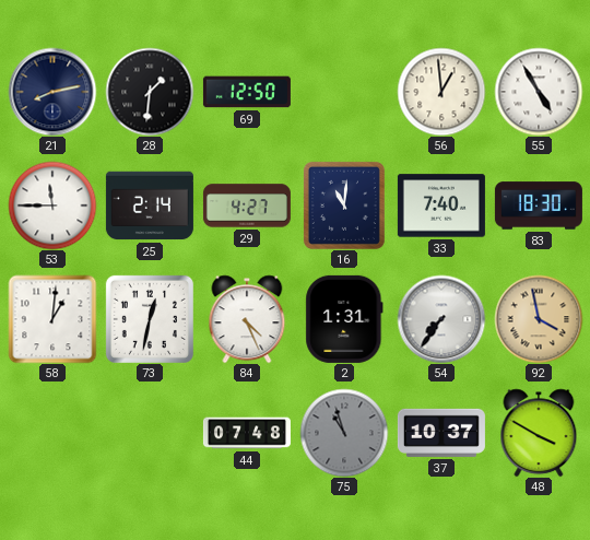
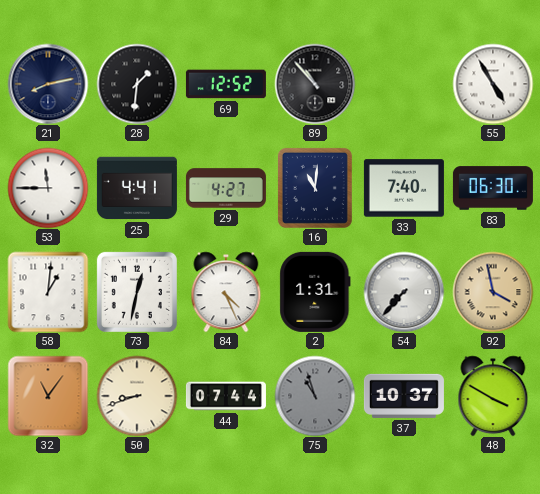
69: 12:50 -> 12:52 (226, 84)
89: none -> 10:53 (315, 84)
56: 12:59 -> none (441, 92)
25: 2:14 -> 4:41 (137, 188)
83: 18:30 -> 06:30 (493, 188)
54: 7:36 -> 7:37 (404, 292)
32: none -> 11:06 (48, 396)
50: none -> 8:42 (137, 396)
44: 07:48 -> 07:44 (226, 396)
